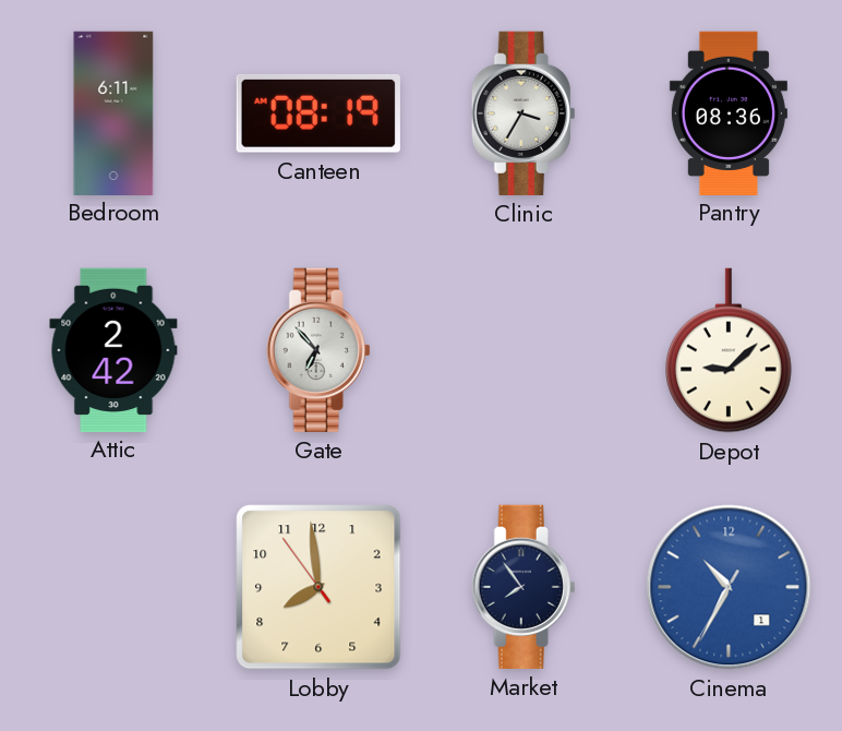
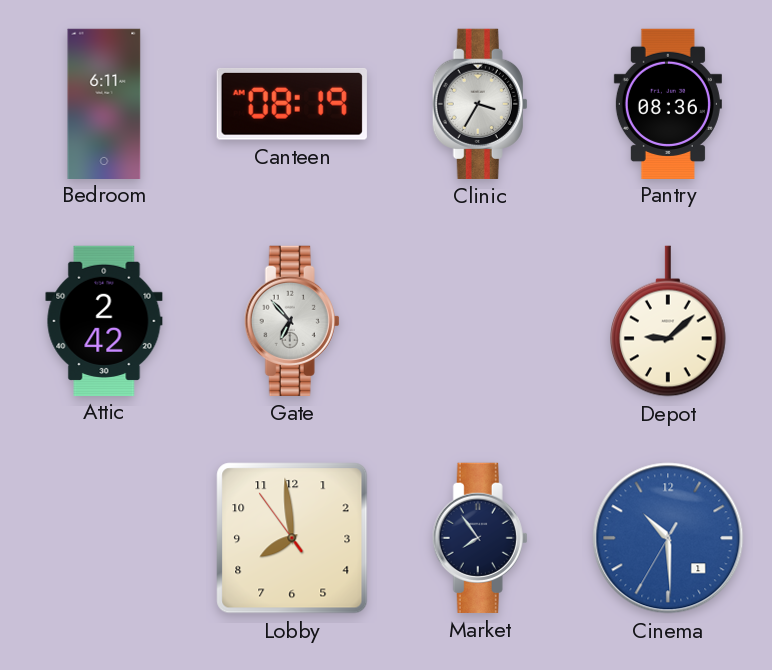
Cinema: 10:34 -> 10:29 (668, 538)
